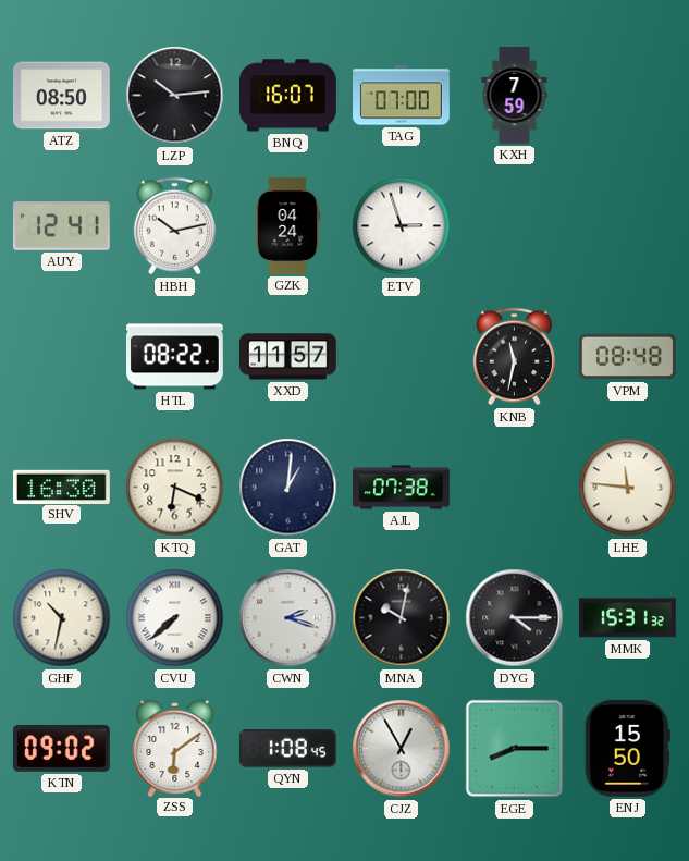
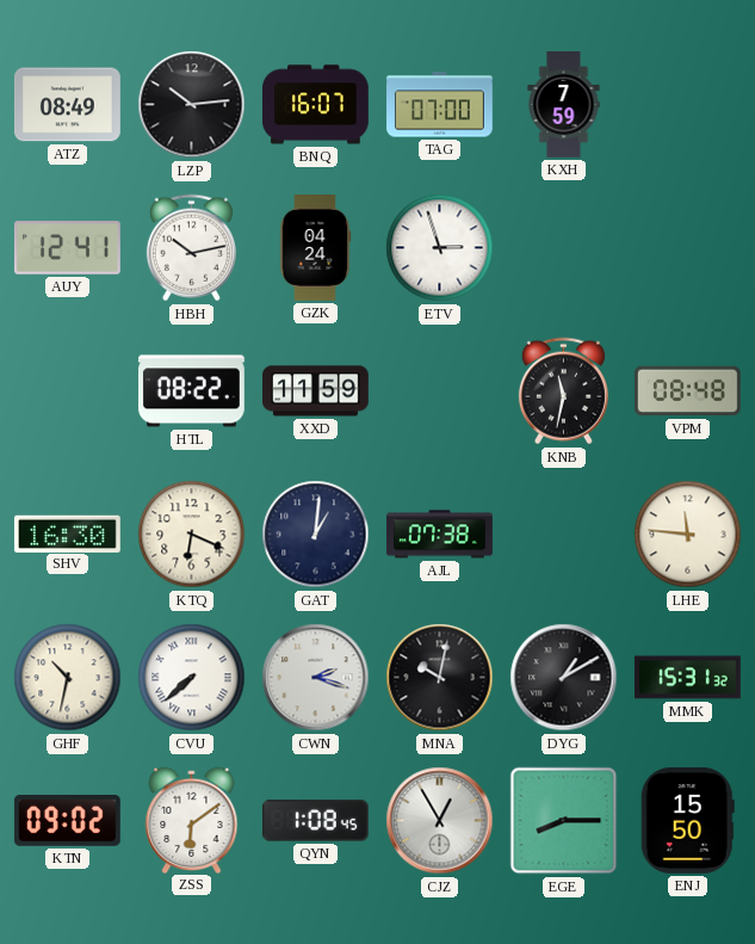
ATZ: 08:50 -> 08:49 (67, 105)
XXD: 11:57 -> 11:59 (316, 391)
DYG: 4:15 -> 1:10 (564, 678)
